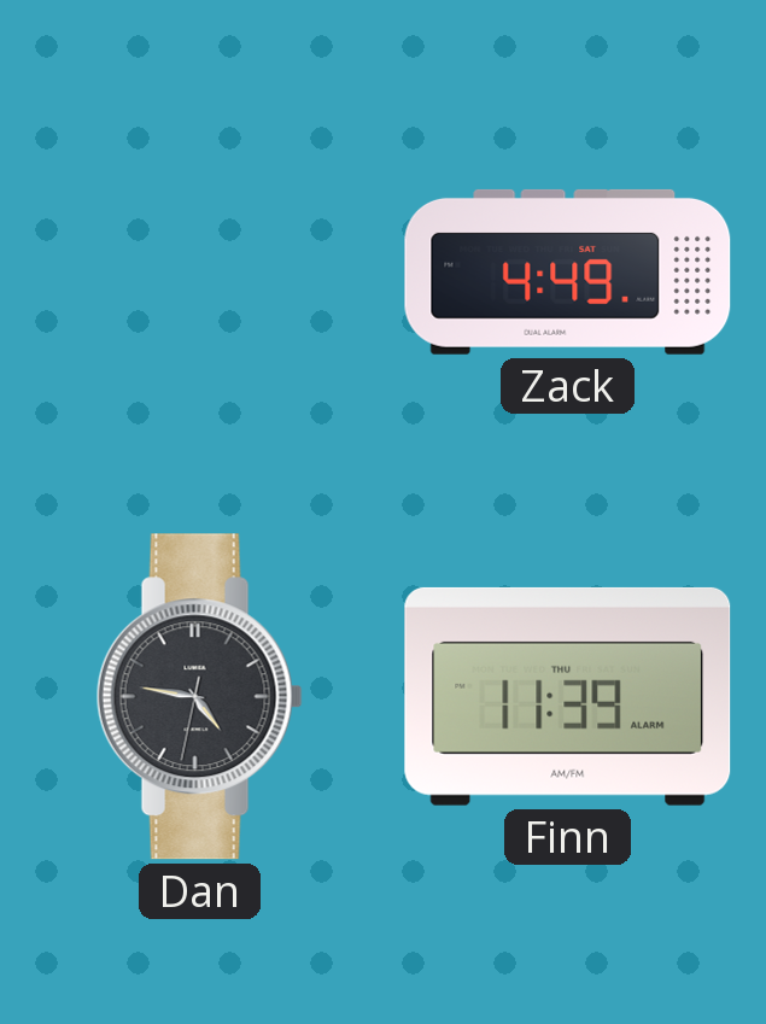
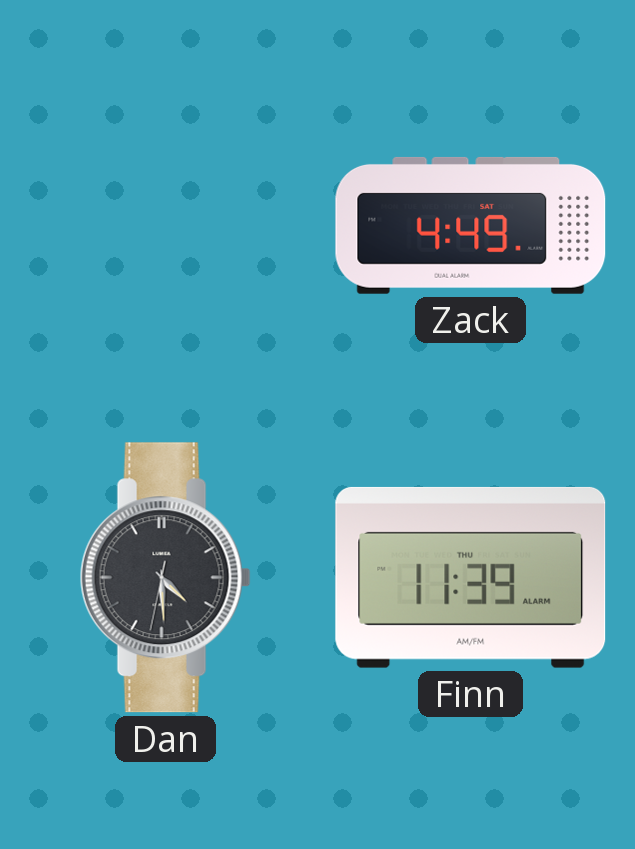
Dan: 4:46 -> 4:29 (165, 578)
